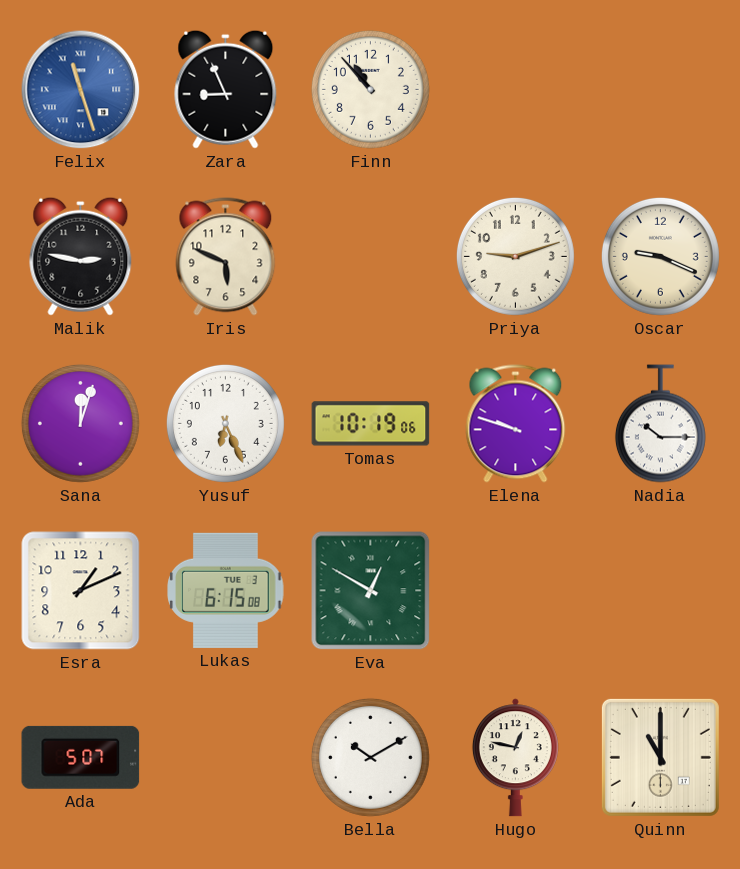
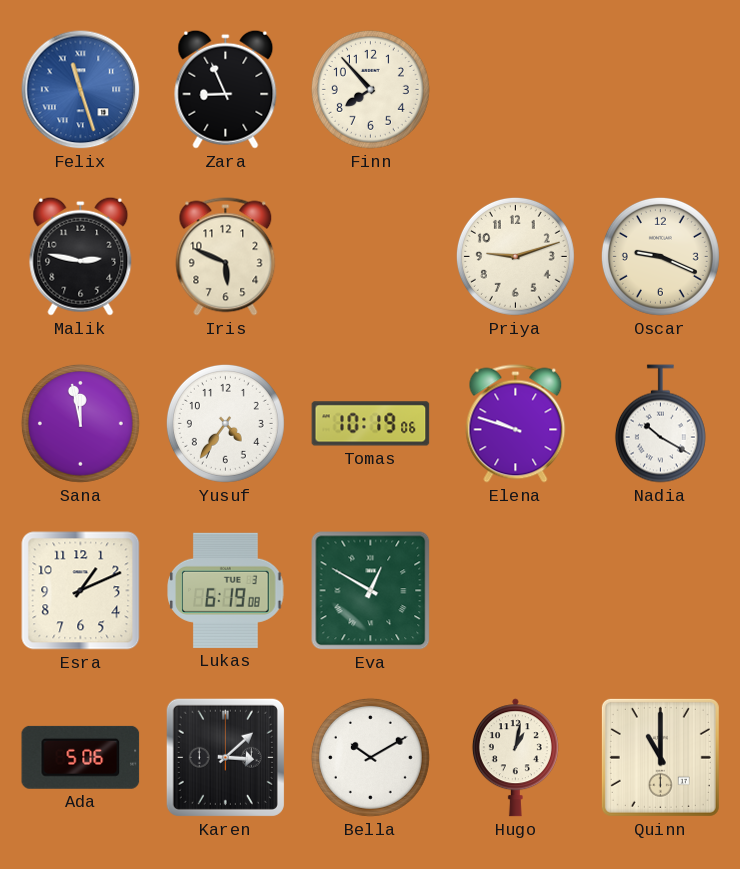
Finn: 10:53 -> 7:53 (370, 89)
Sana: 12:03 -> 11:58 (80, 423)
Yusuf: 6:26 -> 4:36 (225, 423)
Nadia: 10:15 -> 10:20 (660, 424)
Lukas: 6:15 -> 6:19 (226, 590)
Ada: 5:07 -> 5:06 (81, 757)
Karen: none -> 3:08 (225, 757)
Hugo: 12:47 -> 1:02 (515, 758)
